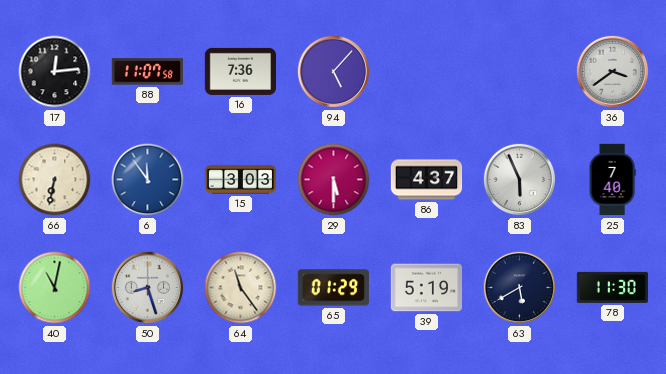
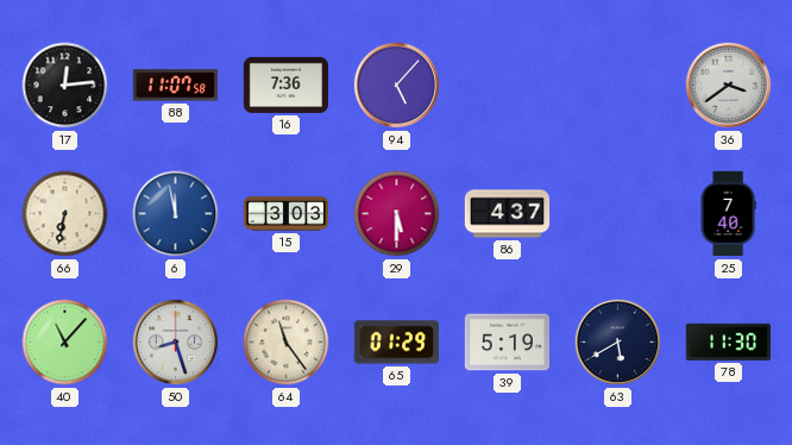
6: 11:54 -> 11:58 (176, 214)
83: 5:56 -> none (520, 180)
40: 11:02 -> 11:07 (65, 343)
